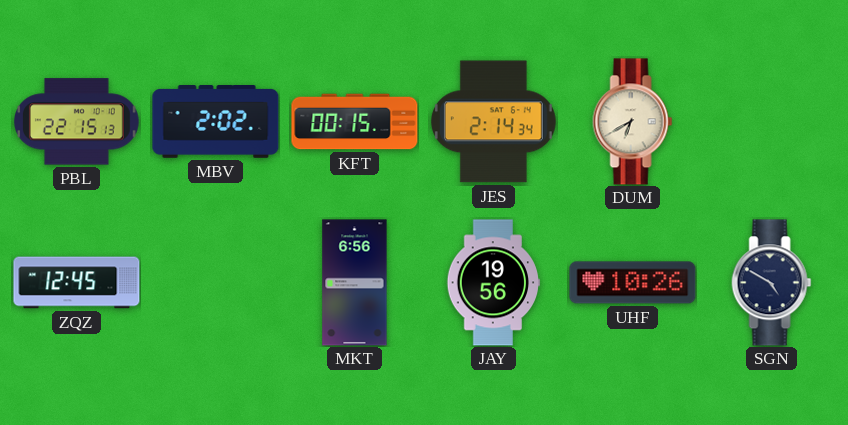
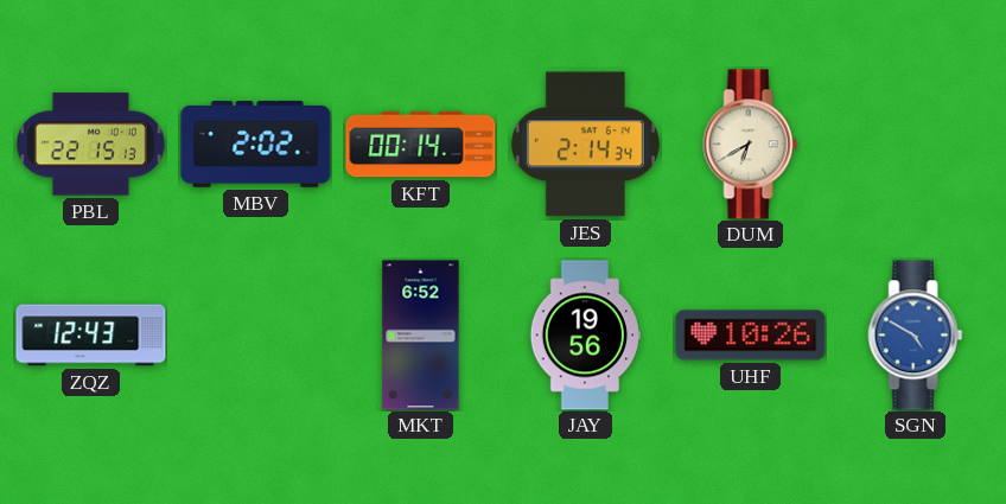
KFT: 00:15 -> 00:14 (421, 145)
ZQZ: 12:45 -> 12:43 (91, 336)
MKT: 6:56 -> 6:52 (421, 336)
SGN dial: navy -> blue (916, 336)
